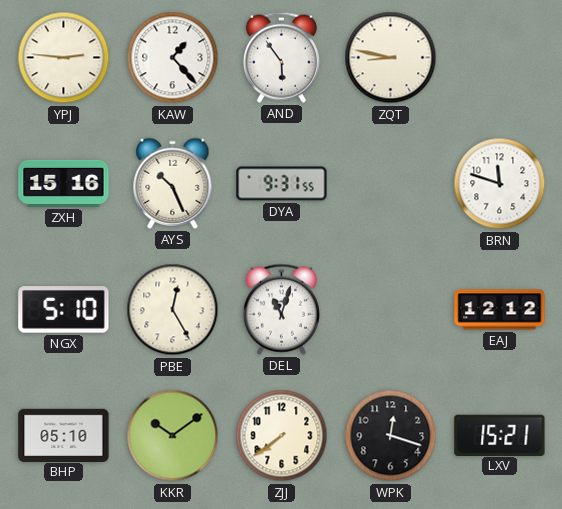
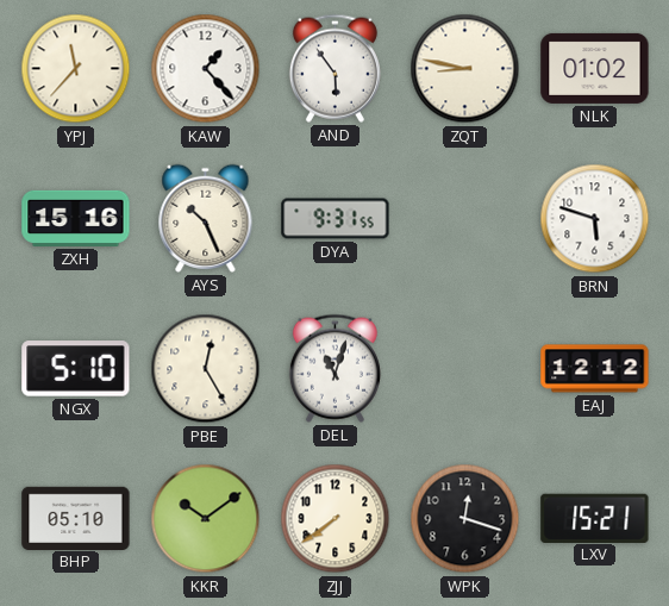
YPJ: 2:46 -> 11:37 (76, 69)
NLK: none -> 01:02 (595, 68)
BRN: 11:48 -> 5:48 (595, 219)
